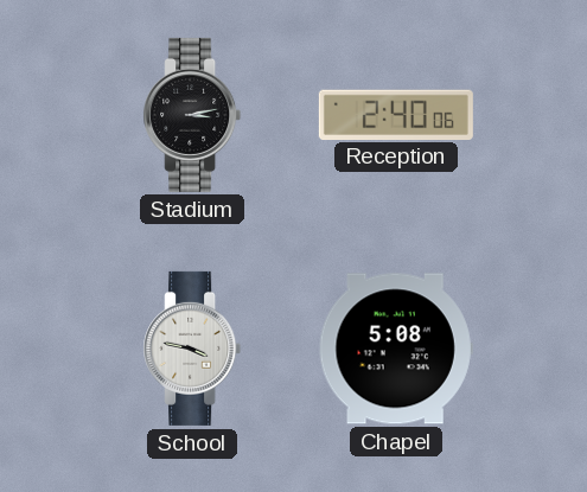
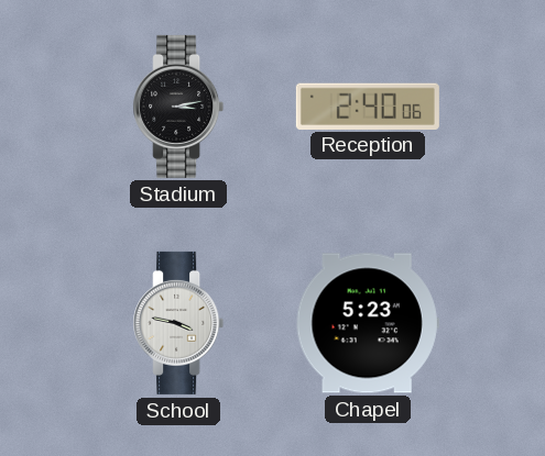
Chapel: 5:08 -> 5:23 (368, 323)
